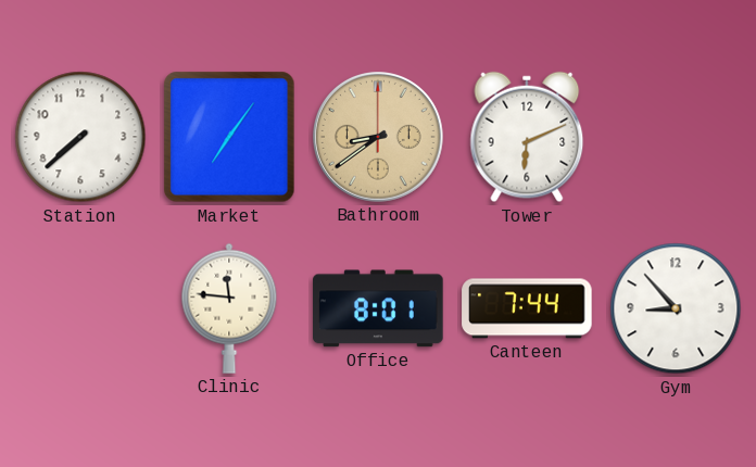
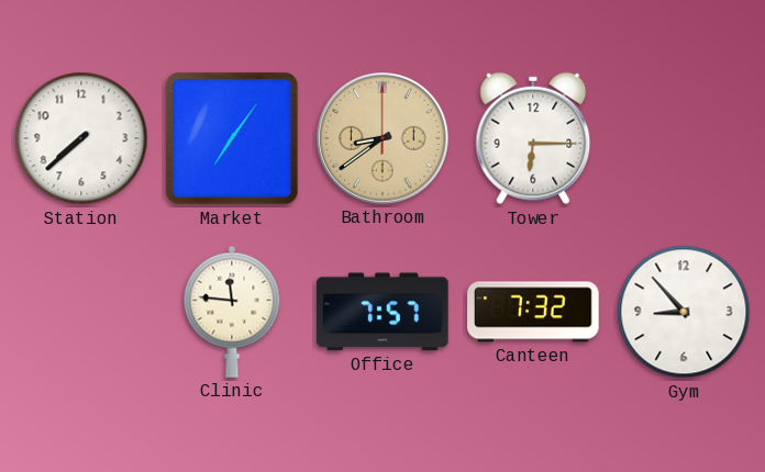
Tower: 6:11 -> 6:15 (533, 138)
Office: 8:01 -> 7:57 (382, 312)
Canteen: 7:44 -> 7:32 (533, 312)
